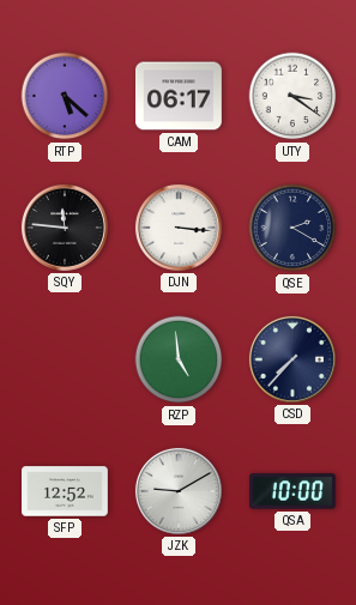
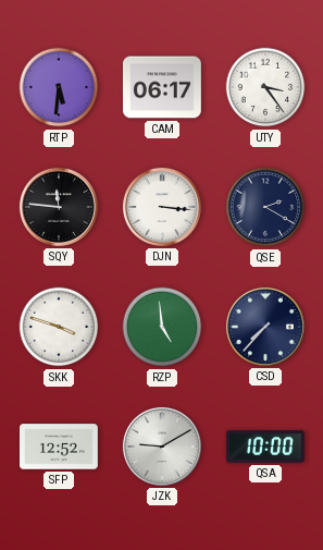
RTP: 5:22 -> 5:31 (59, 87)
UTY: 3:21 -> 3:24 (265, 87)
SKK: none -> 3:48 (59, 327)
